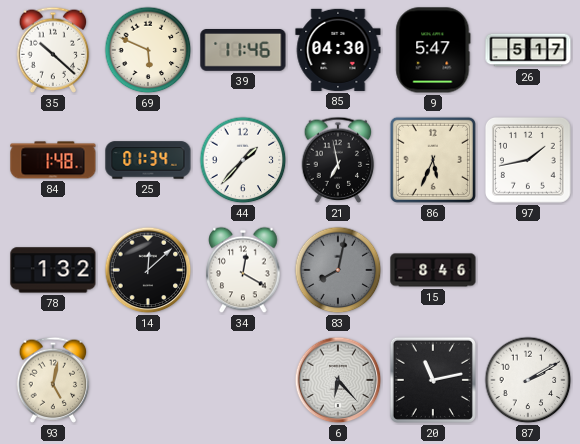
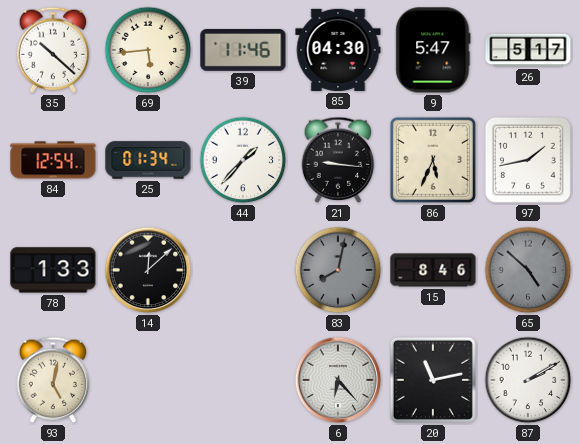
69: 5:49 -> 5:44 (148, 50)
84: 1:48 -> 12:54 (53, 160)
21: 6:58 -> 9:16 (338, 160)
78: 1:32 -> 1:33 (53, 270)
34: 12:20 -> none (243, 270)
65: none -> 4:52 (528, 270)
